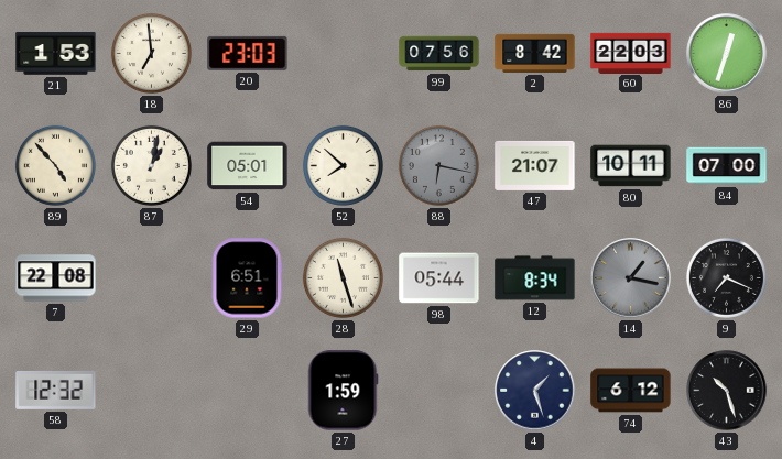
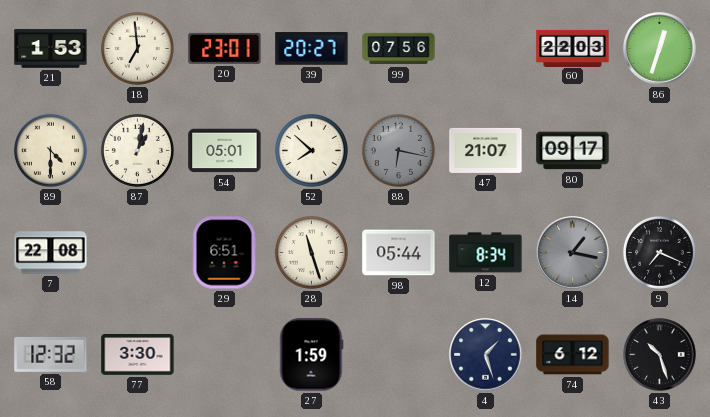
20: 23:03 -> 23:01 (225, 48)
39: none -> 20:27 (312, 49)
2: 8:42 -> none (535, 53)
89: 4:53 -> 4:30 (50, 150)
80: 10:11 -> 09:17 (573, 151)
84: 07:00 -> none (727, 166)
77: none -> 3:30 (138, 355)
